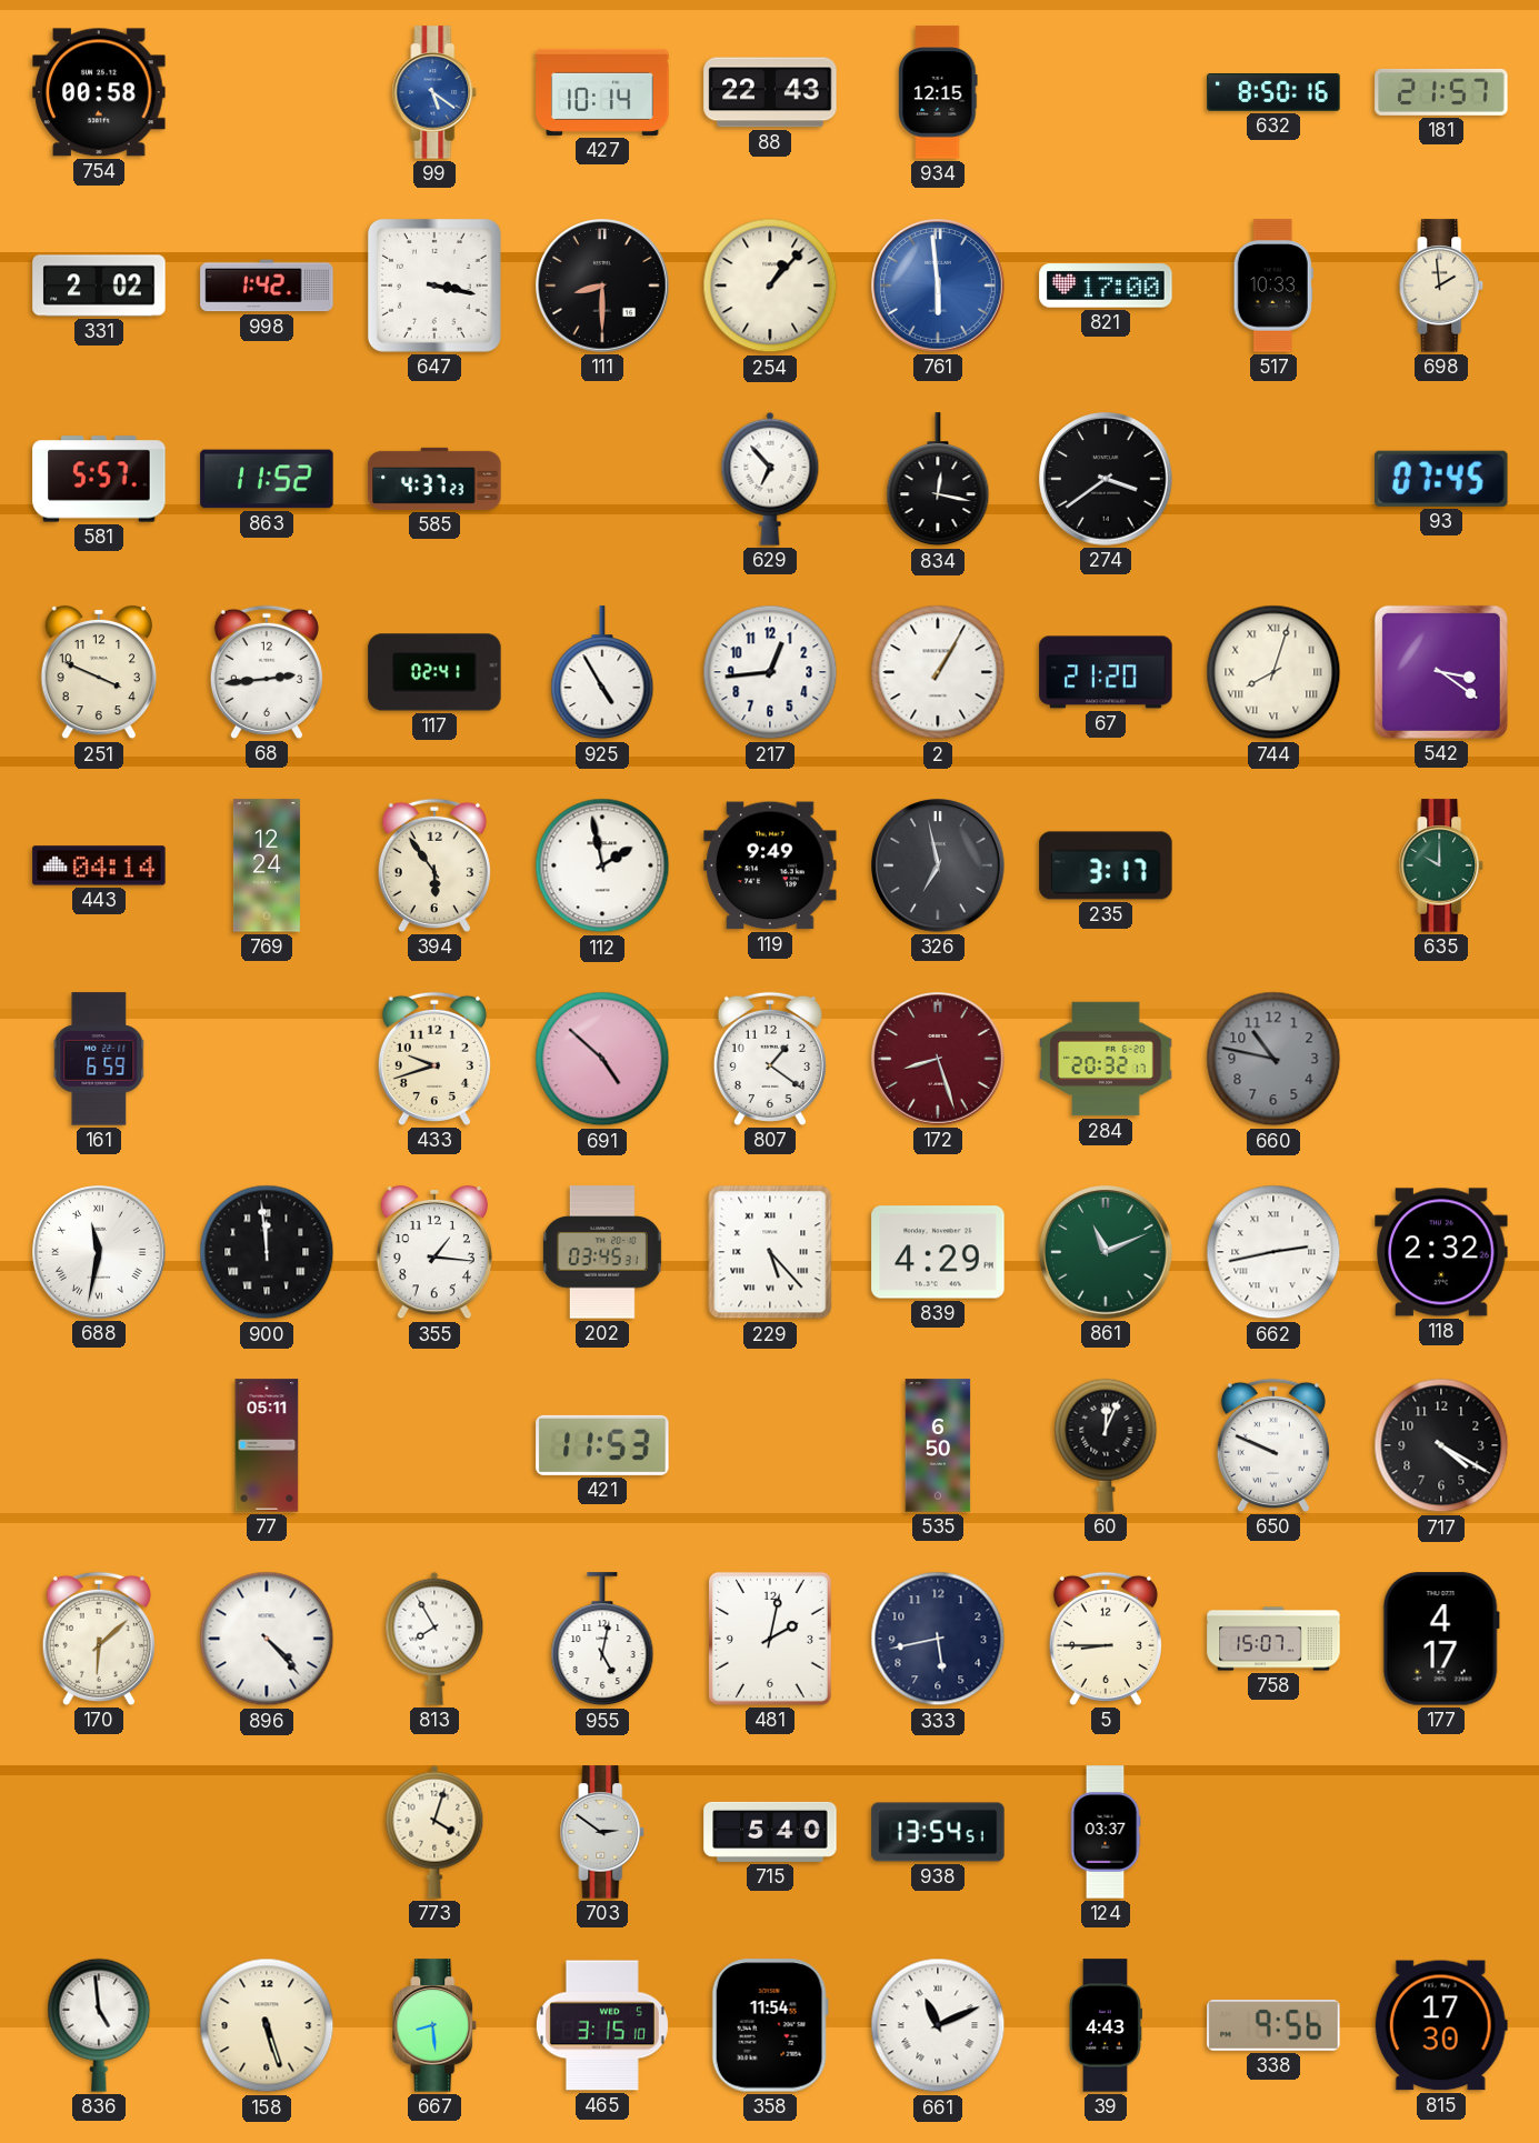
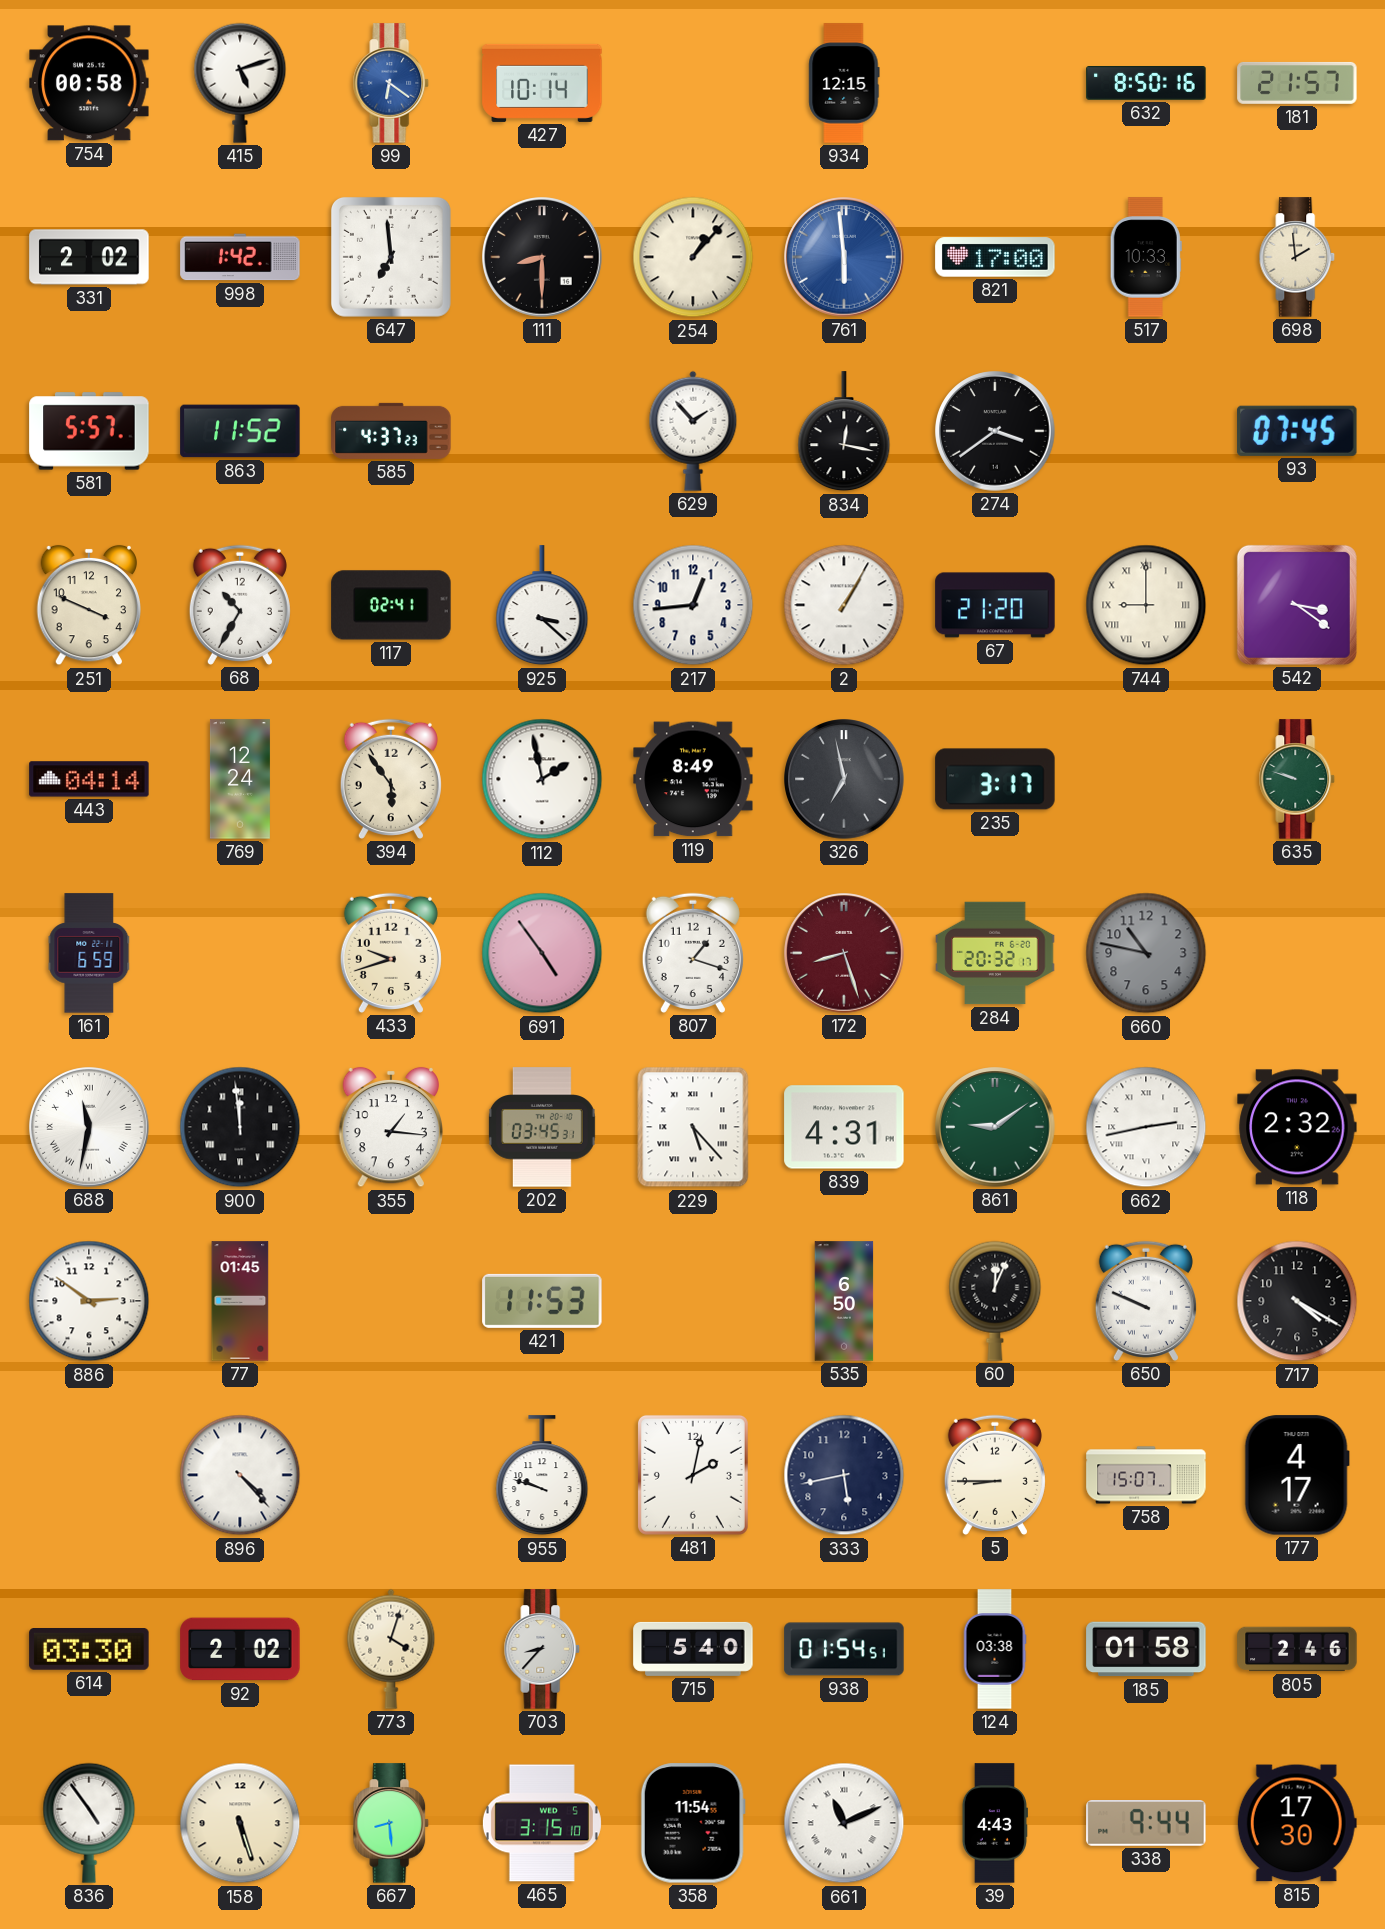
415: none -> 5:12 (240, 83)
99: 5:21 -> 6:21 (391, 83)
88: 22:43 -> none (770, 92)
647: 3:17 -> 6:59 (391, 257)
629: 6:53 -> 1:53 (693, 431)
68: 2:44 -> 10:35 (240, 605)
925: 4:55 -> 3:22 (542, 606)
744: 8:03 -> 9:00 (1146, 605)
119: 9:49 -> 8:49 (693, 779)
635: 10:00 -> 9:48 (1297, 779)
691: 4:52 -> 4:54 (542, 953)
807: 1:21 -> 1:18 (693, 953)
839: 4:29 -> 4:31 (844, 1127)
861: 11:11 -> 9:09 (995, 1127)
886: none -> 2:51 (89, 1301)
77: 05:11 -> 01:45 (240, 1301)
170: 6:08 -> none (99, 1639)
813: 7:55 -> none (434, 1639)
955: 5:02 -> 9:48 (542, 1476)
614: none -> 03:30 (89, 1650)
92: none -> 2:02 (240, 1649)
703: 2:51 -> 8:37 (542, 1649)
938: 13:54 -> 01:54 (844, 1649)
124: 03:37 -> 03:38 (995, 1649)
185: none -> 01:58 (1146, 1649)
805: none -> 2:46 (1297, 1649)
836: 4:59 -> 4:54 (89, 1823)
338: 9:56 -> 9:44 (1146, 1824)
